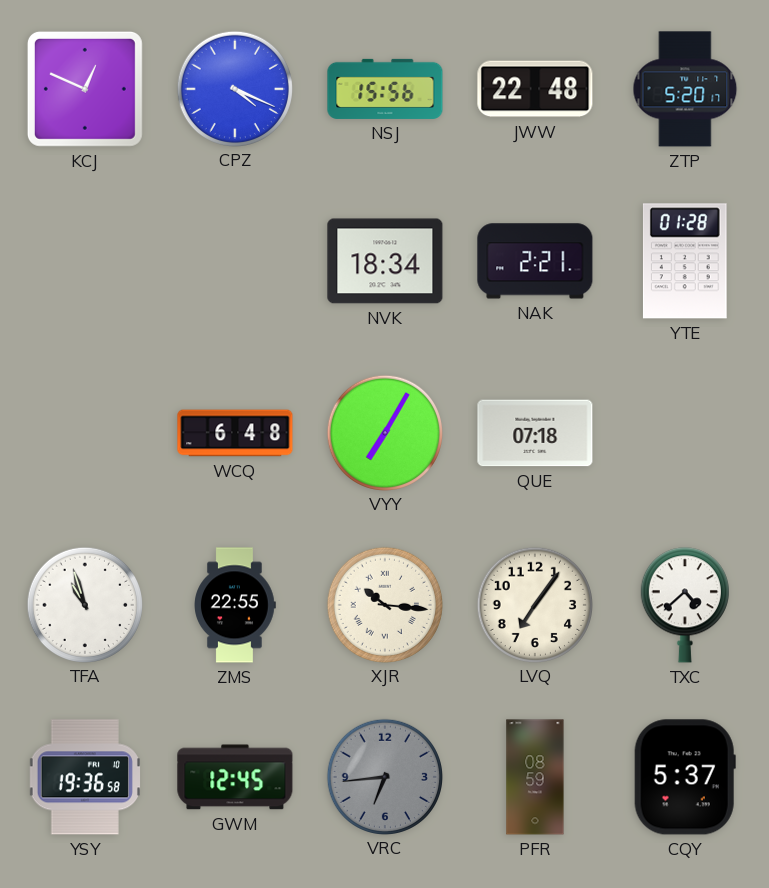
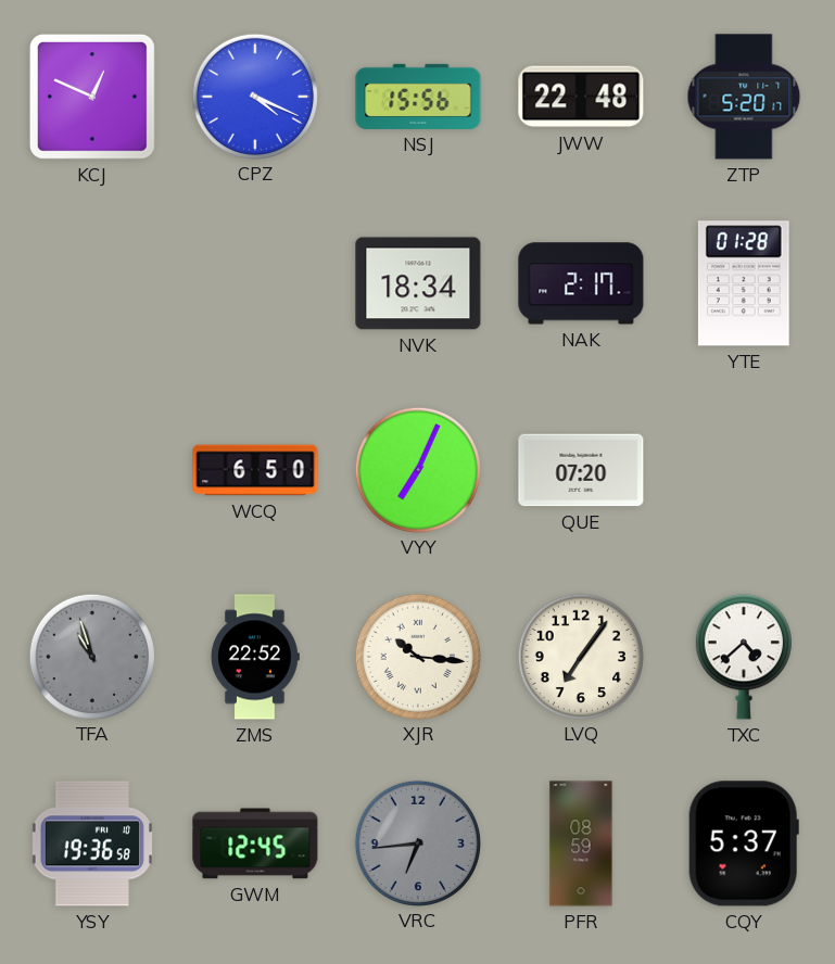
NAK: 2:21 -> 2:17 (581, 283)
WCQ: 6:48 -> 6:50 (255, 470)
VYY: 7:05 -> 7:04 (417, 469)
QUE: 07:18 -> 07:20 (581, 470)
TFA dial: white -> grey (91, 656)
ZMS: 22:55 -> 22:52 (256, 657)
